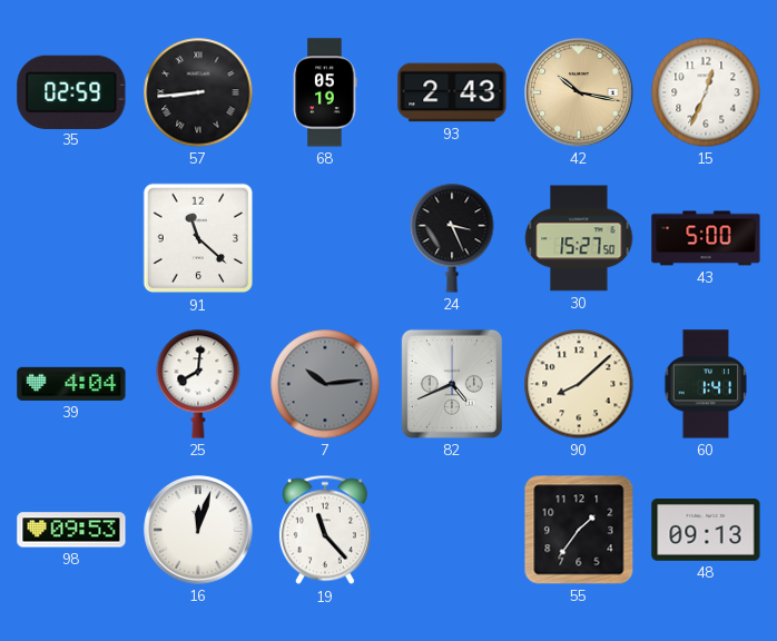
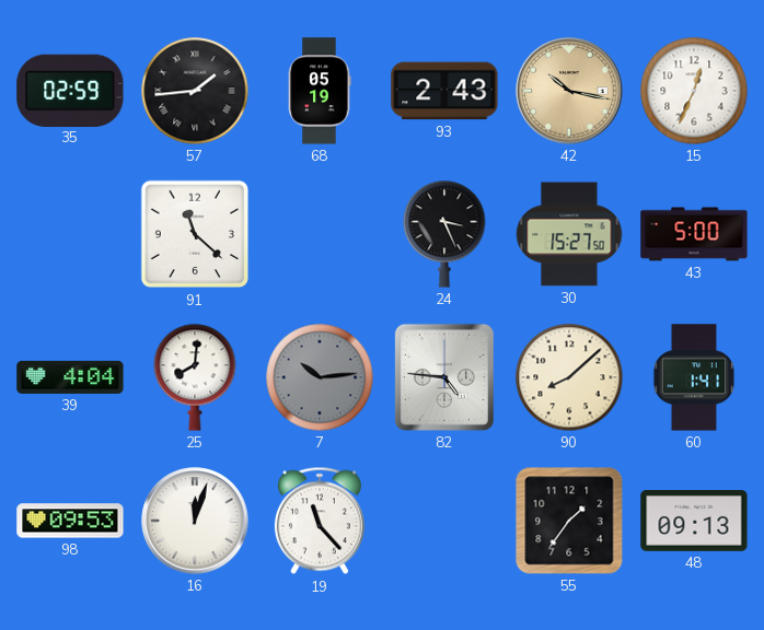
57: 8:44 -> 1:44 (195, 91)
82: 4:41 -> 4:46 (444, 377)
